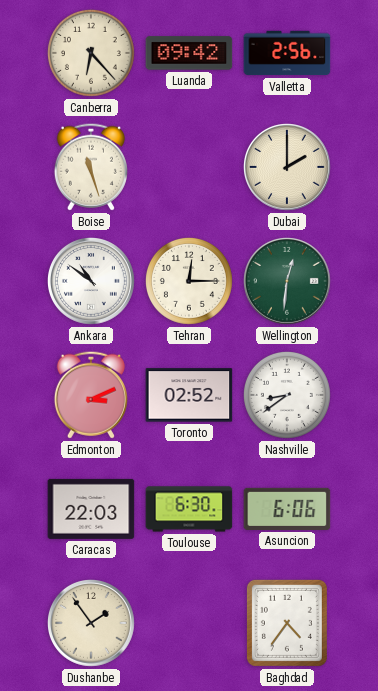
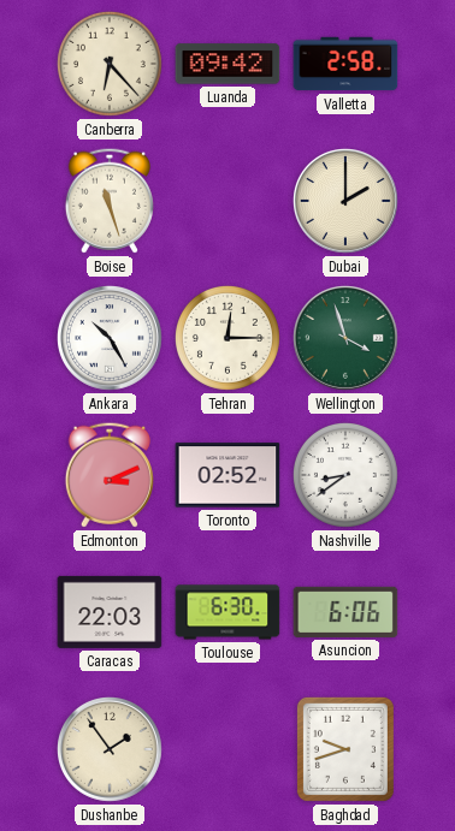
Valletta: 2:56 -> 2:58 (345, 64)
Ankara: 10:51 -> 10:25 (111, 339)
Wellington: 12:31 -> 3:57 (347, 339)
Baghdad: 4:36 -> 9:42 (345, 749)
